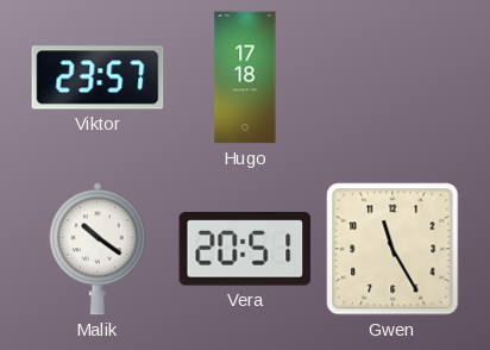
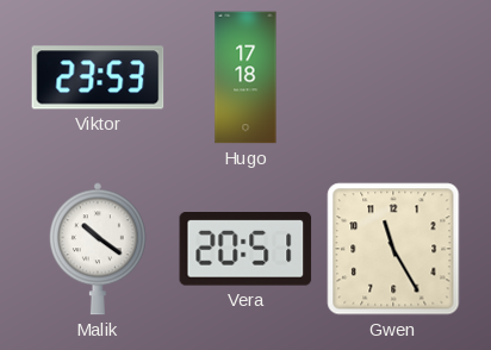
Viktor: 23:57 -> 23:53 (98, 77)
